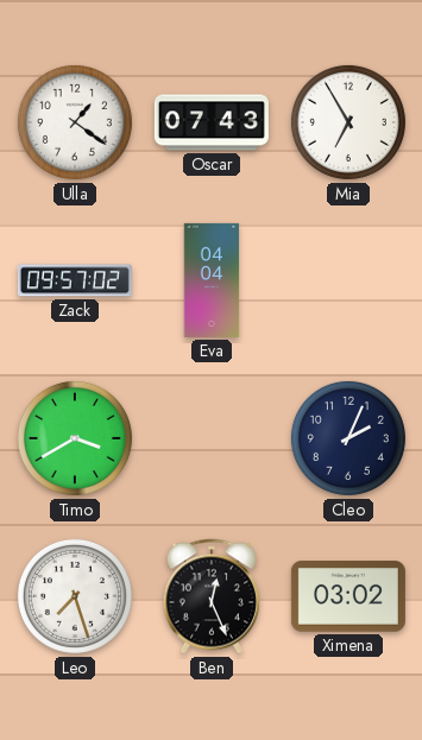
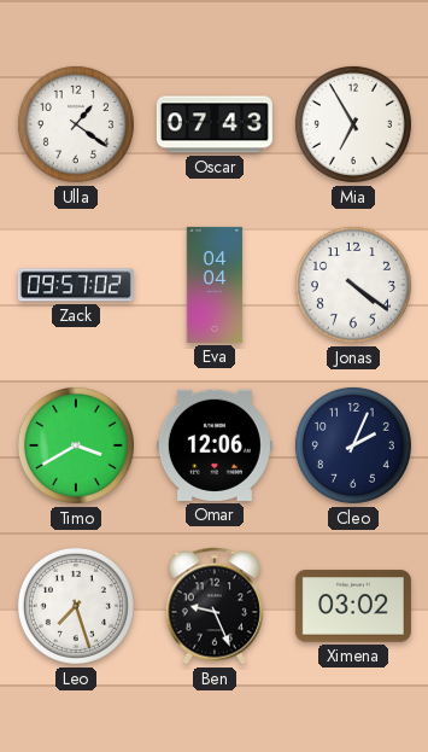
Jonas: none -> 4:21 (353, 285)
Omar: none -> 12:06 (215, 445)
Ben: 12:26 -> 9:26 (215, 606)
